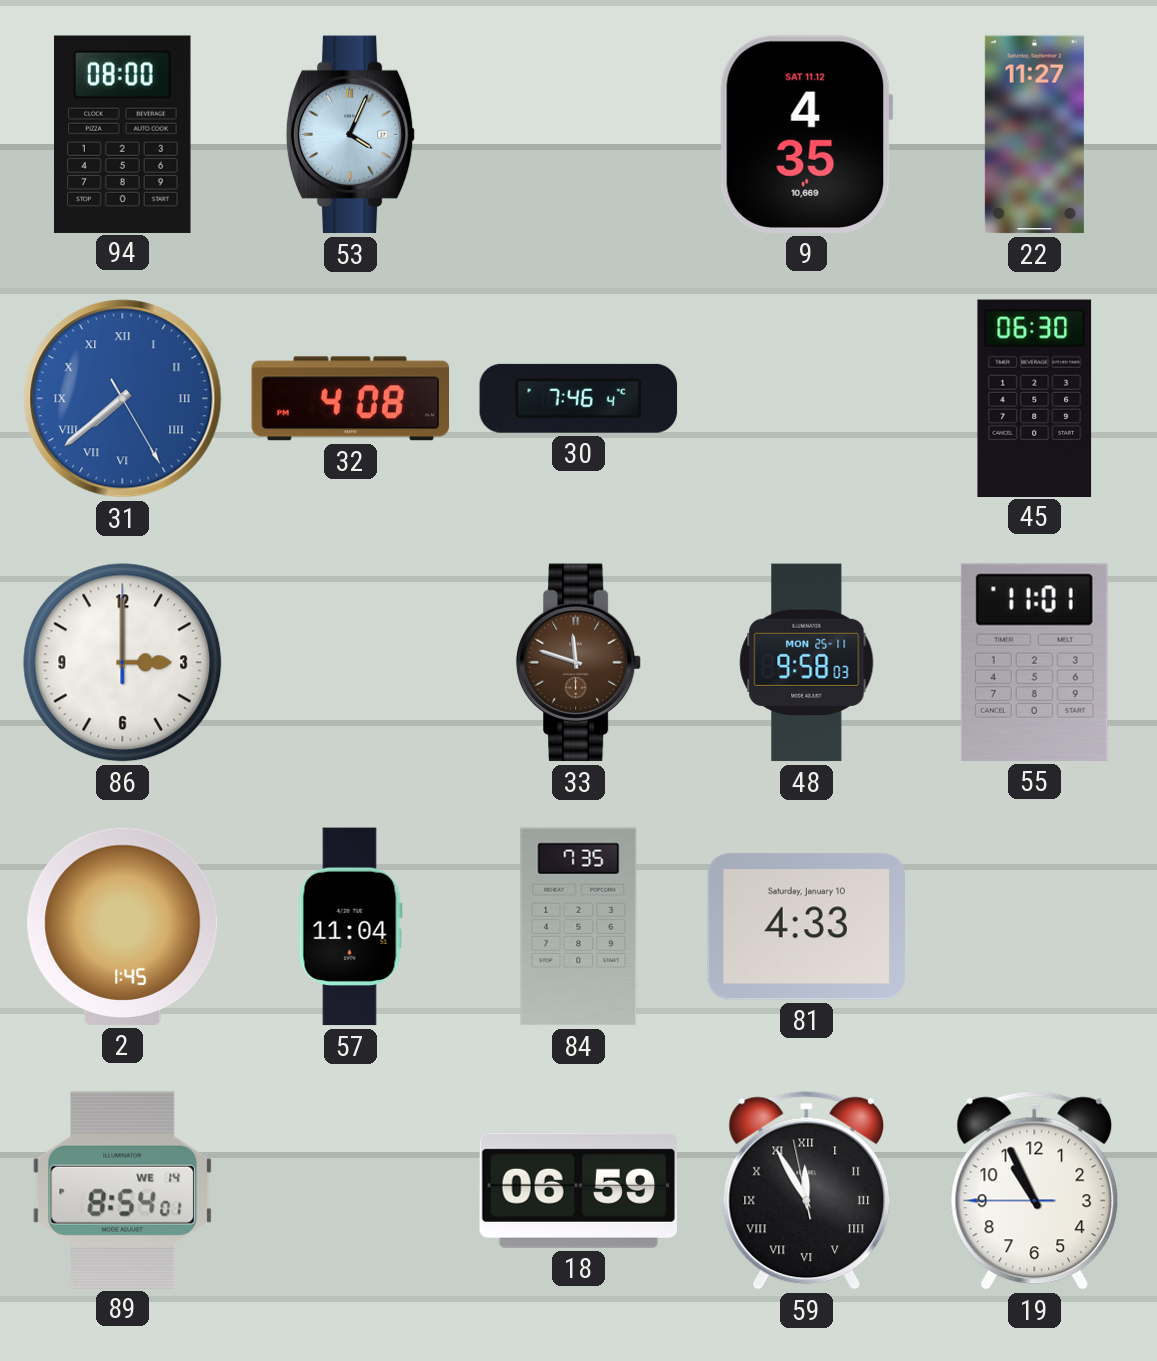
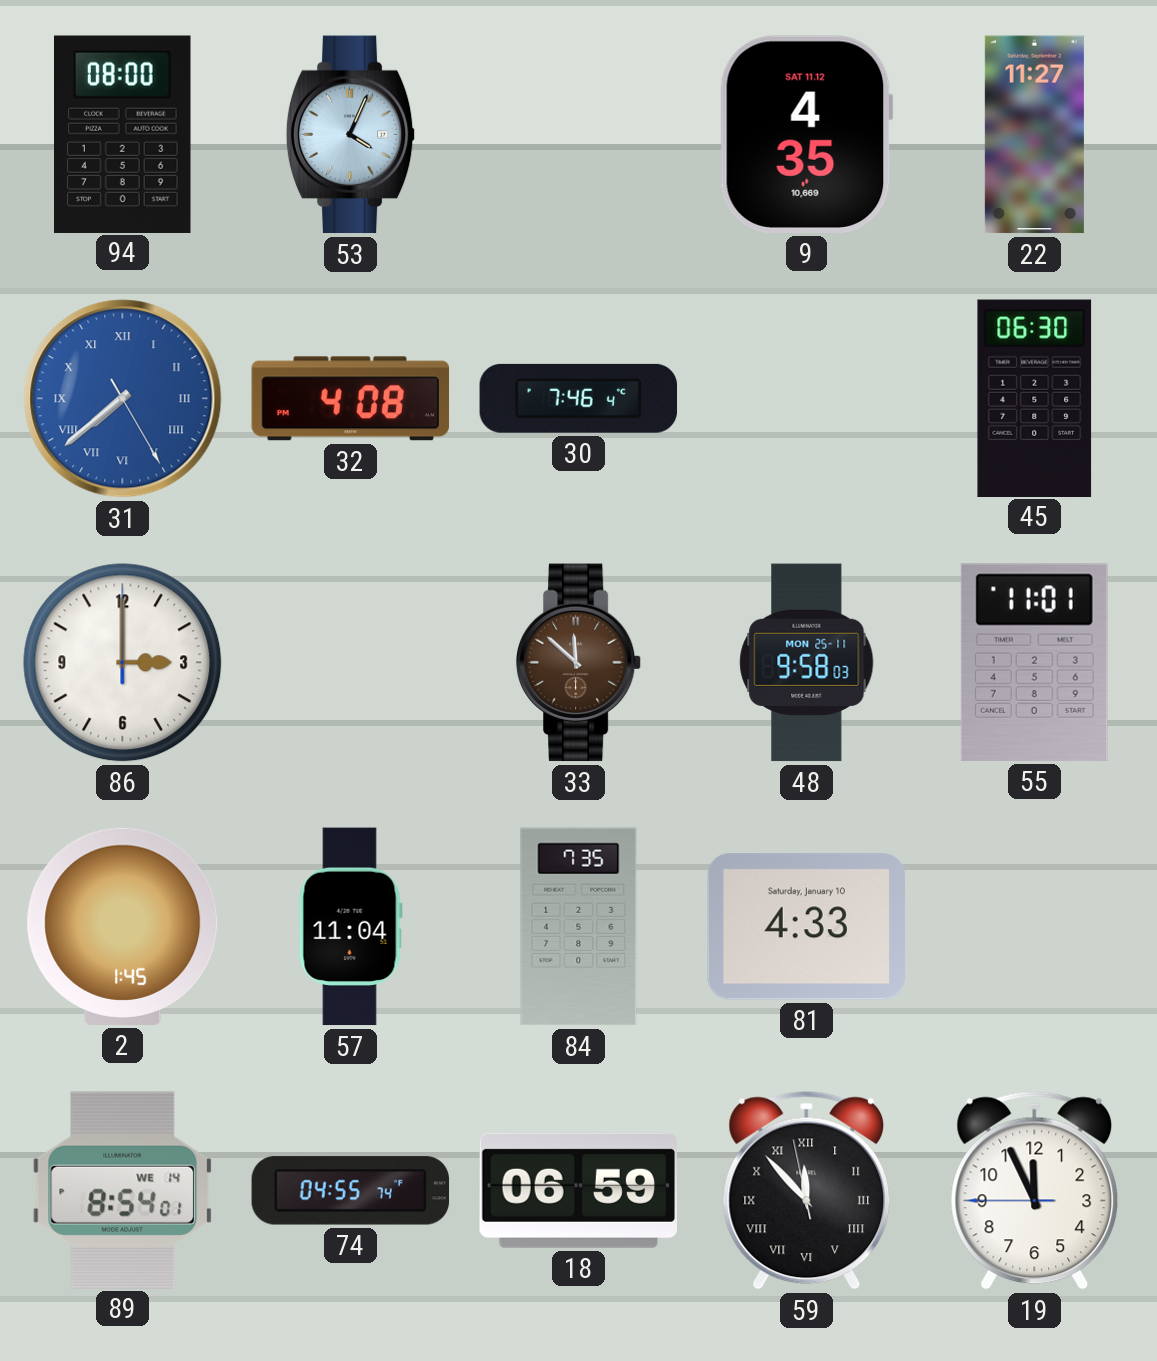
33: 11:48 -> 11:52 (579, 663)
74: none -> 04:55 (351, 1191)
59: 11:54 -> 11:52 (807, 1190)
19: 10:55 -> 11:55 (1035, 1190)
